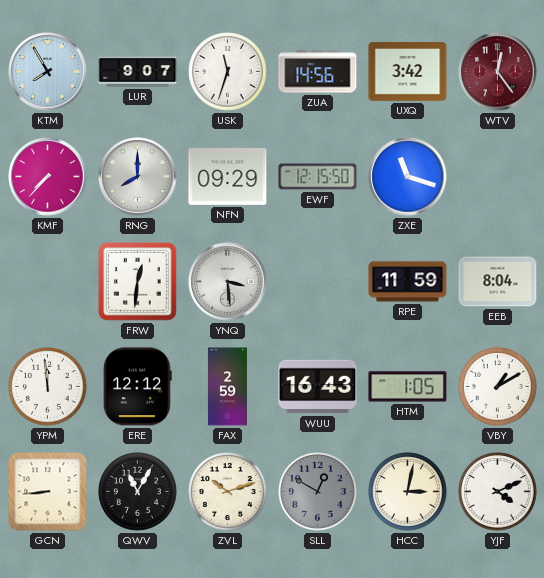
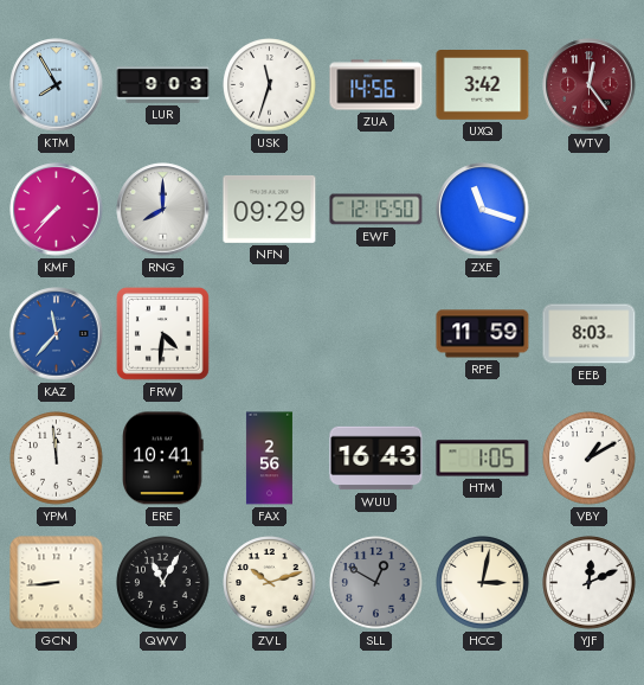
LUR: 9:07 -> 9:03 (163, 85)
KAZ: none -> 11:37 (57, 334)
FRW: 12:31 -> 4:31 (162, 333)
YNQ: 3:29 -> none (228, 282)
EEB: 8:04 -> 8:03 (590, 334)
ERE: 12:12 -> 10:41 (163, 459)
FAX: 2:59 -> 2:56 (269, 459)
YJF: 4:11 -> 12:11 (590, 583)
